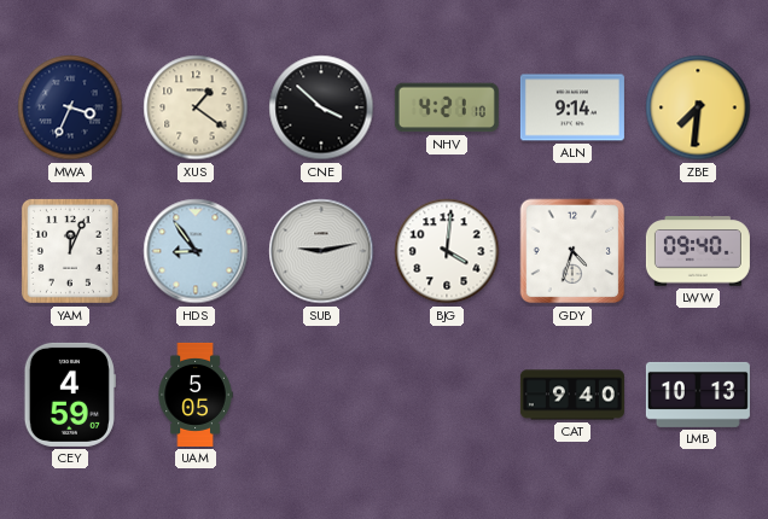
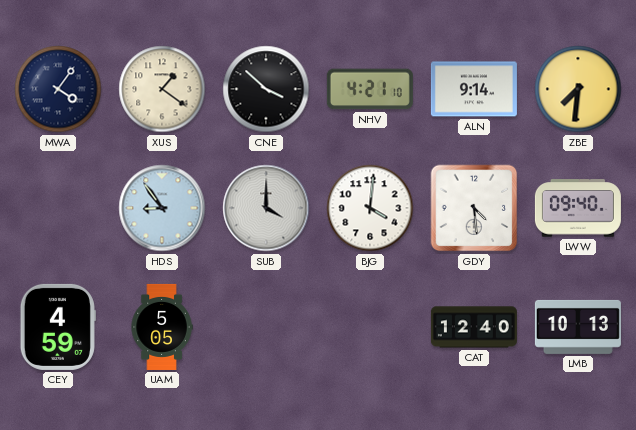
MWA: 3:34 -> 4:06 (58, 89)
YAM: 12:04 -> none (70, 251)
SUB: 9:13 -> 4:00 (266, 208)
GDY: 4:33 -> 4:29 (474, 208)
CAT: 9:40 -> 12:40 (474, 327)
